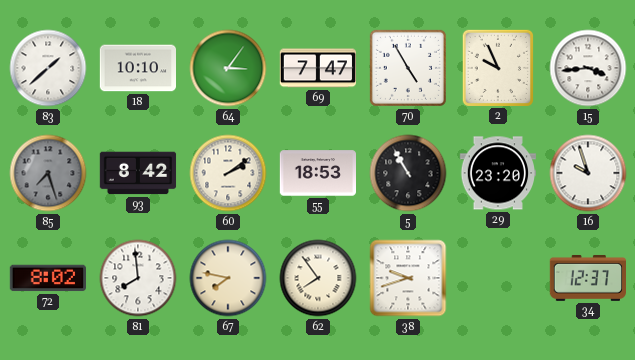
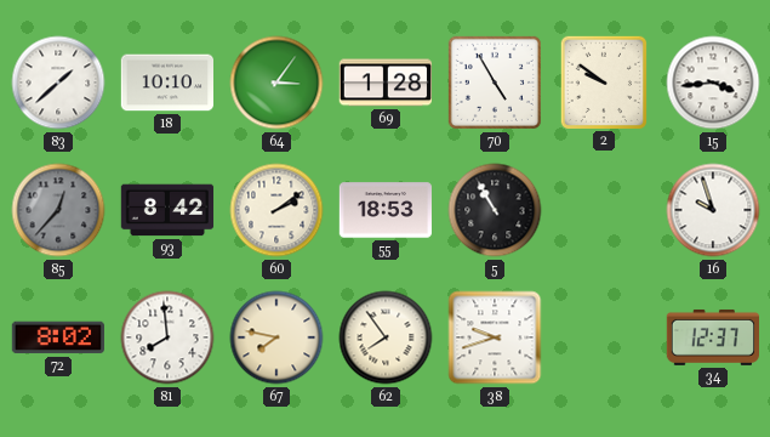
69: 7:47 -> 1:28 (384, 83)
2: 9:56 -> 9:51 (603, 81)
85: 7:27 -> 12:37 (58, 210)
29: 23:20 -> none (497, 173)
